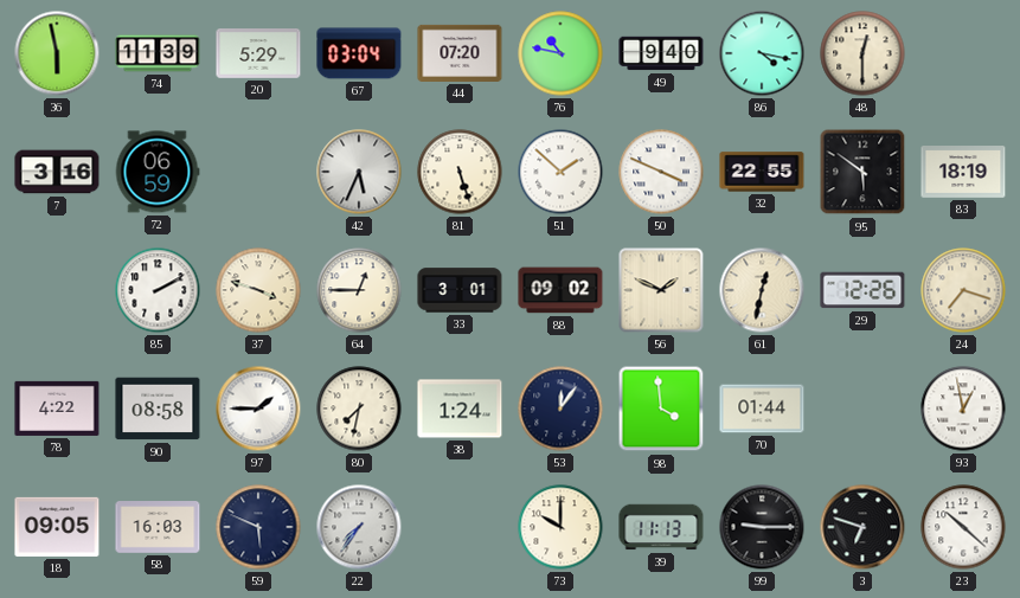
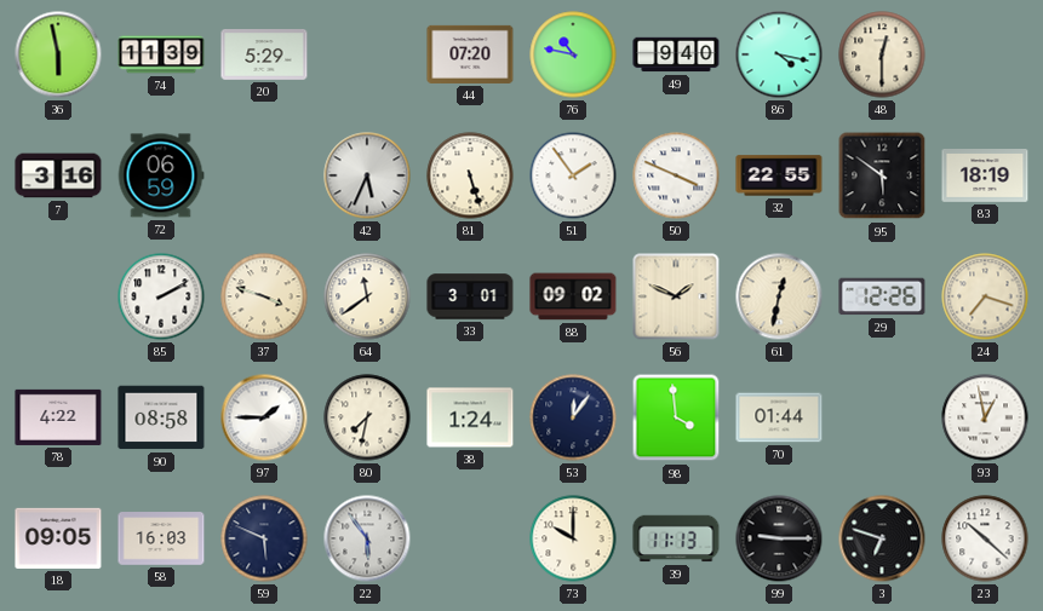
67: 03:04 -> none (359, 53)
51: 1:52 -> 1:54 (573, 175)
64: 12:45 -> 11:39 (367, 296)
22: 7:36 -> 5:54 (367, 538)
